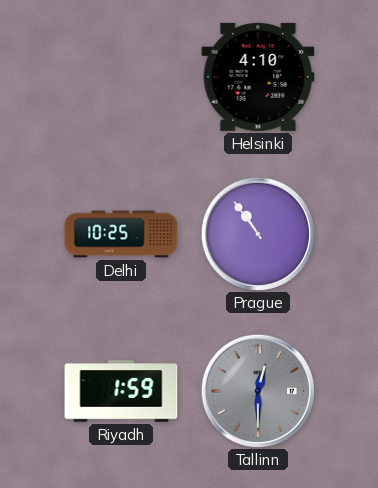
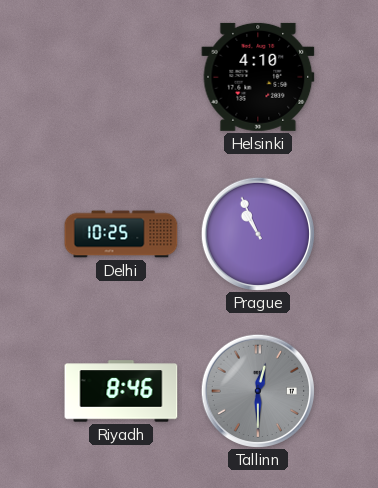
Prague: 10:54 -> 10:56 (257, 233)
Riyadh: 1:59 -> 8:46 (121, 391)
